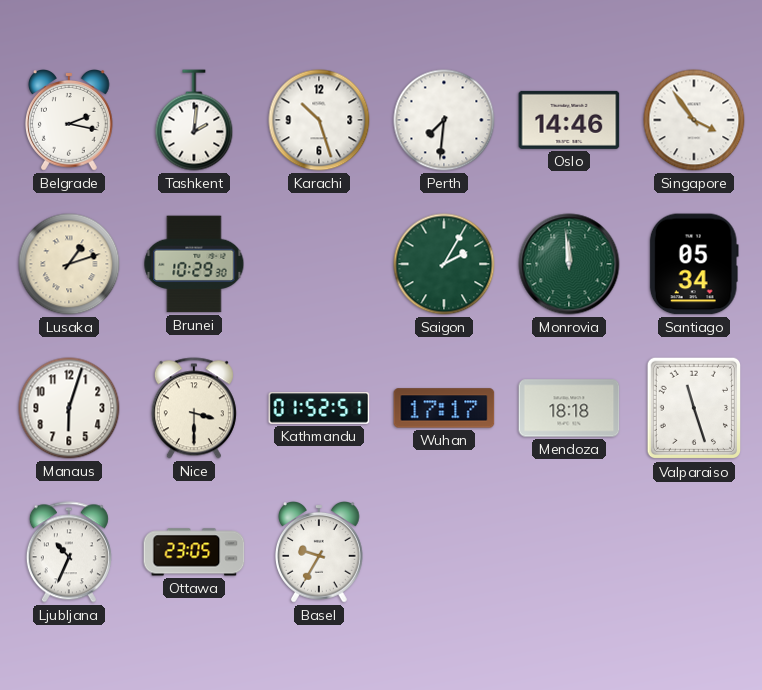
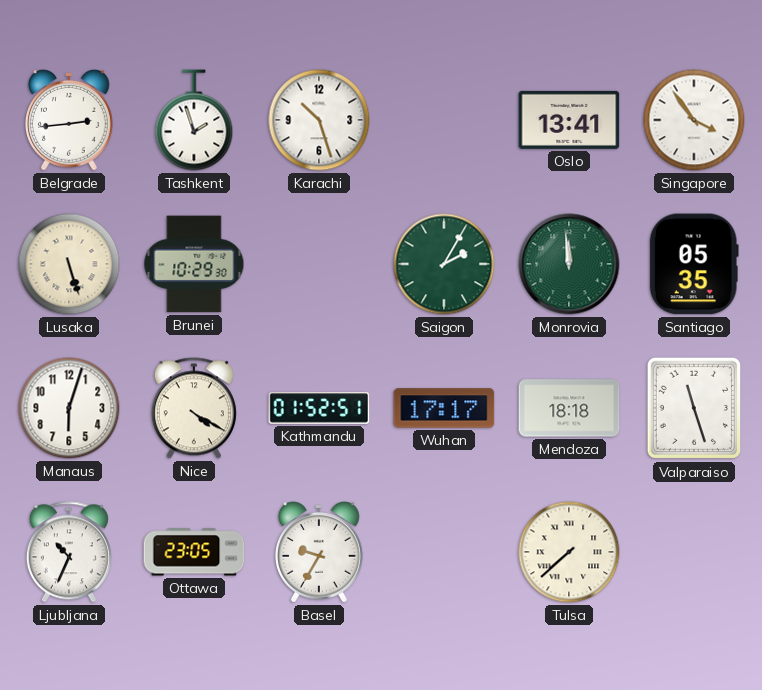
Belgrade: 2:17 -> 2:44 (70, 121)
Tashkent: 2:01 -> 1:57 (194, 120)
Perth: 7:31 -> none (444, 120)
Oslo: 14:46 -> 13:41 (569, 120)
Lusaka: 1:12 -> 5:27 (69, 264)
Santiago: 05:34 -> 05:35 (694, 264)
Nice: 3:30 -> 4:20 (194, 408)
Tulsa: none -> 7:38 (569, 552)
